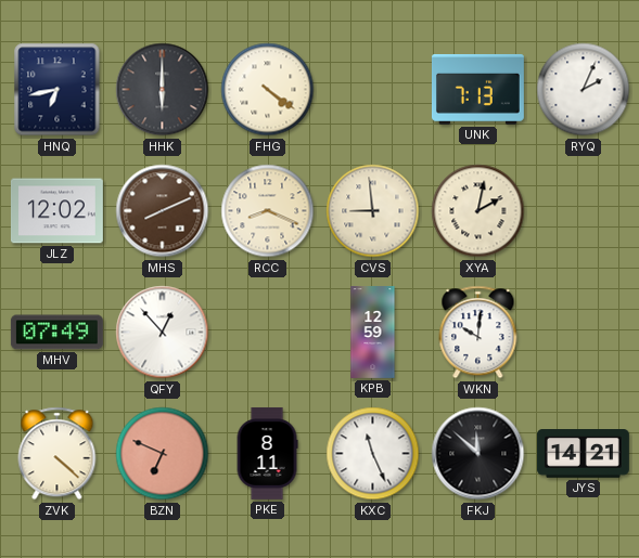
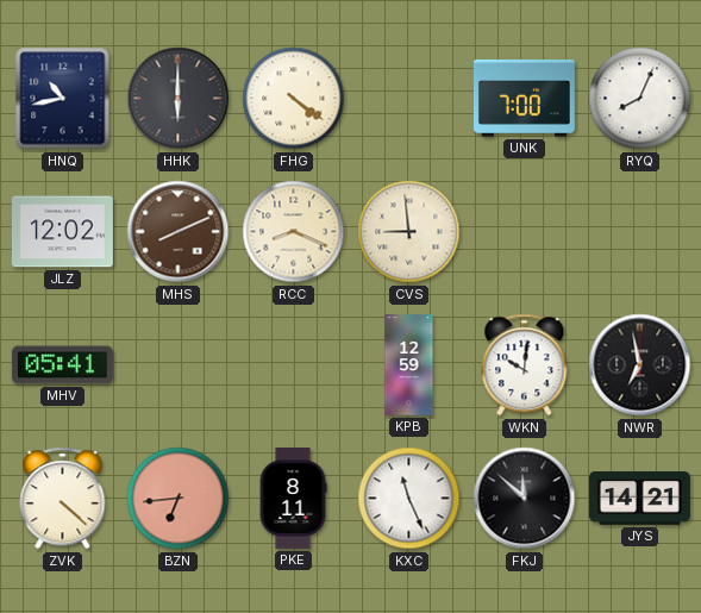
HNQ: 6:43 -> 10:43 (63, 99)
UNK: 7:13 -> 7:00 (524, 99)
RYQ: 2:04 -> 8:04 (640, 99)
XYA: 2:02 -> none (478, 211)
MHV: 07:49 -> 05:41 (62, 365)
QFY: 12:53 -> none (163, 333)
NWR: none -> 6:58 (640, 365)
BZN: 6:49 -> 6:44 (179, 499)
